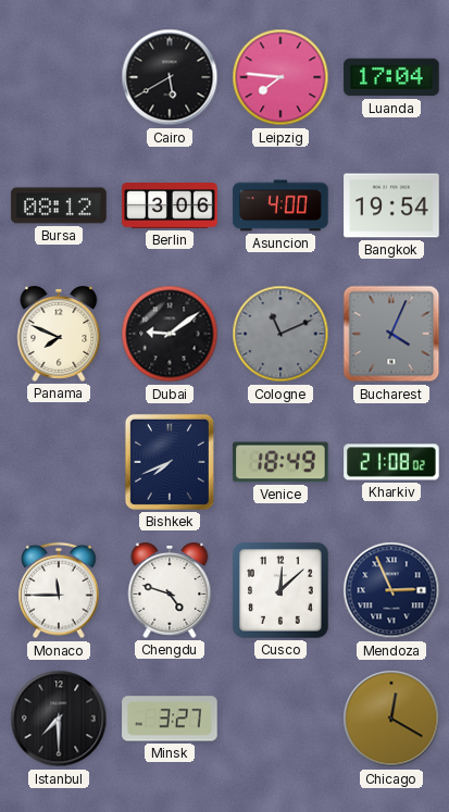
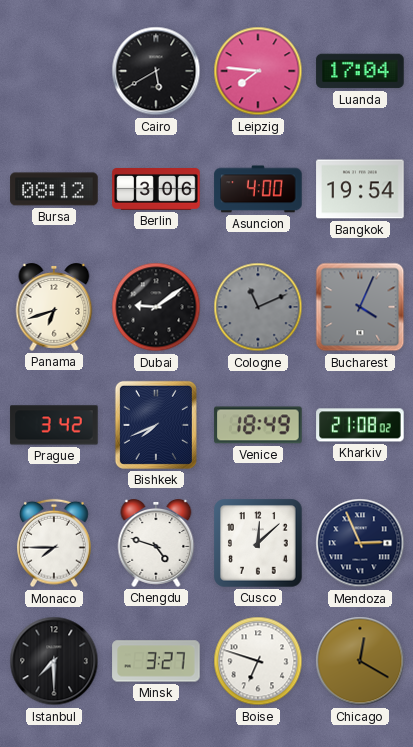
Panama: 7:49 -> 6:42 (54, 308)
Prague: none -> 3:42 (54, 425)
Monaco: 11:45 -> 7:45 (55, 543)
Boise: none -> 6:48 (258, 661)
